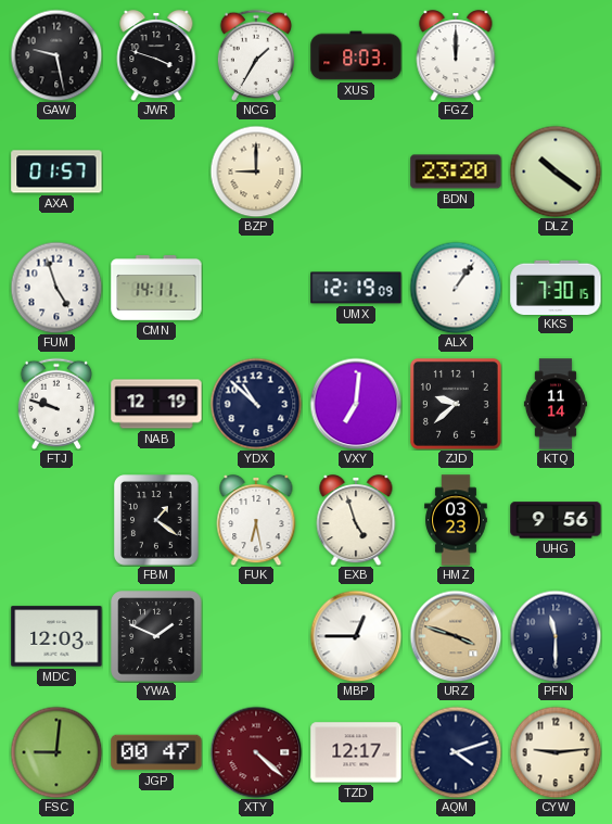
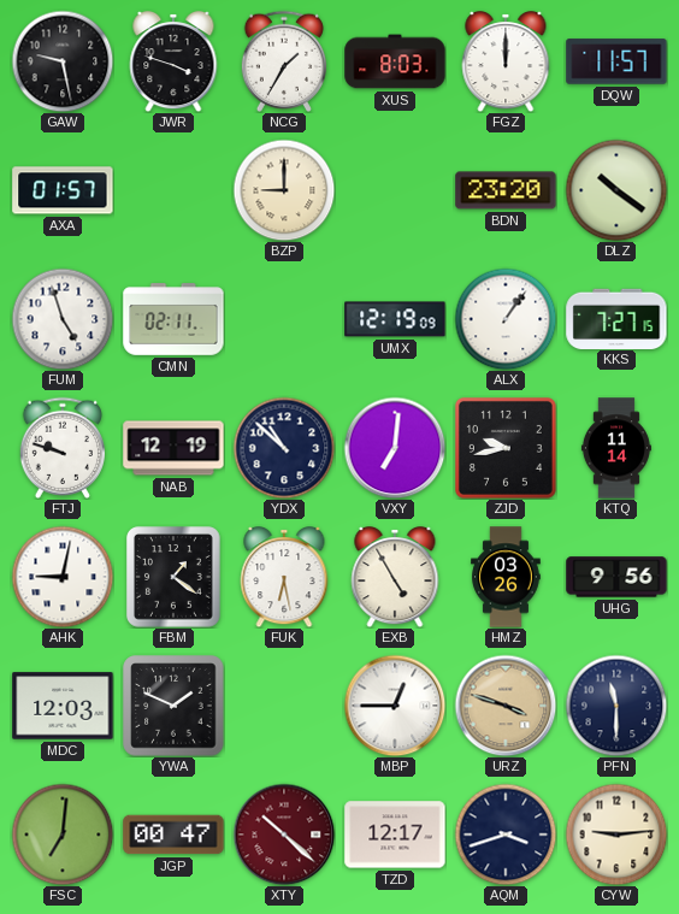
DQW: none -> 11:57 (616, 61)
CMN: 14:11 -> 02:11 (173, 319)
KKS: 7:30 -> 7:27 (616, 318)
ZJD: 9:38 -> 9:43 (506, 448)
AHK: none -> 9:02 (63, 577)
EXB: 4:57 -> 4:55 (395, 578)
HMZ: 03:23 -> 03:26 (506, 577)
FSC: 9:01 -> 7:01 (63, 835)
XTY: 4:22 -> 10:22 (284, 835)
AQM: 4:12 -> 3:42 (506, 835)
